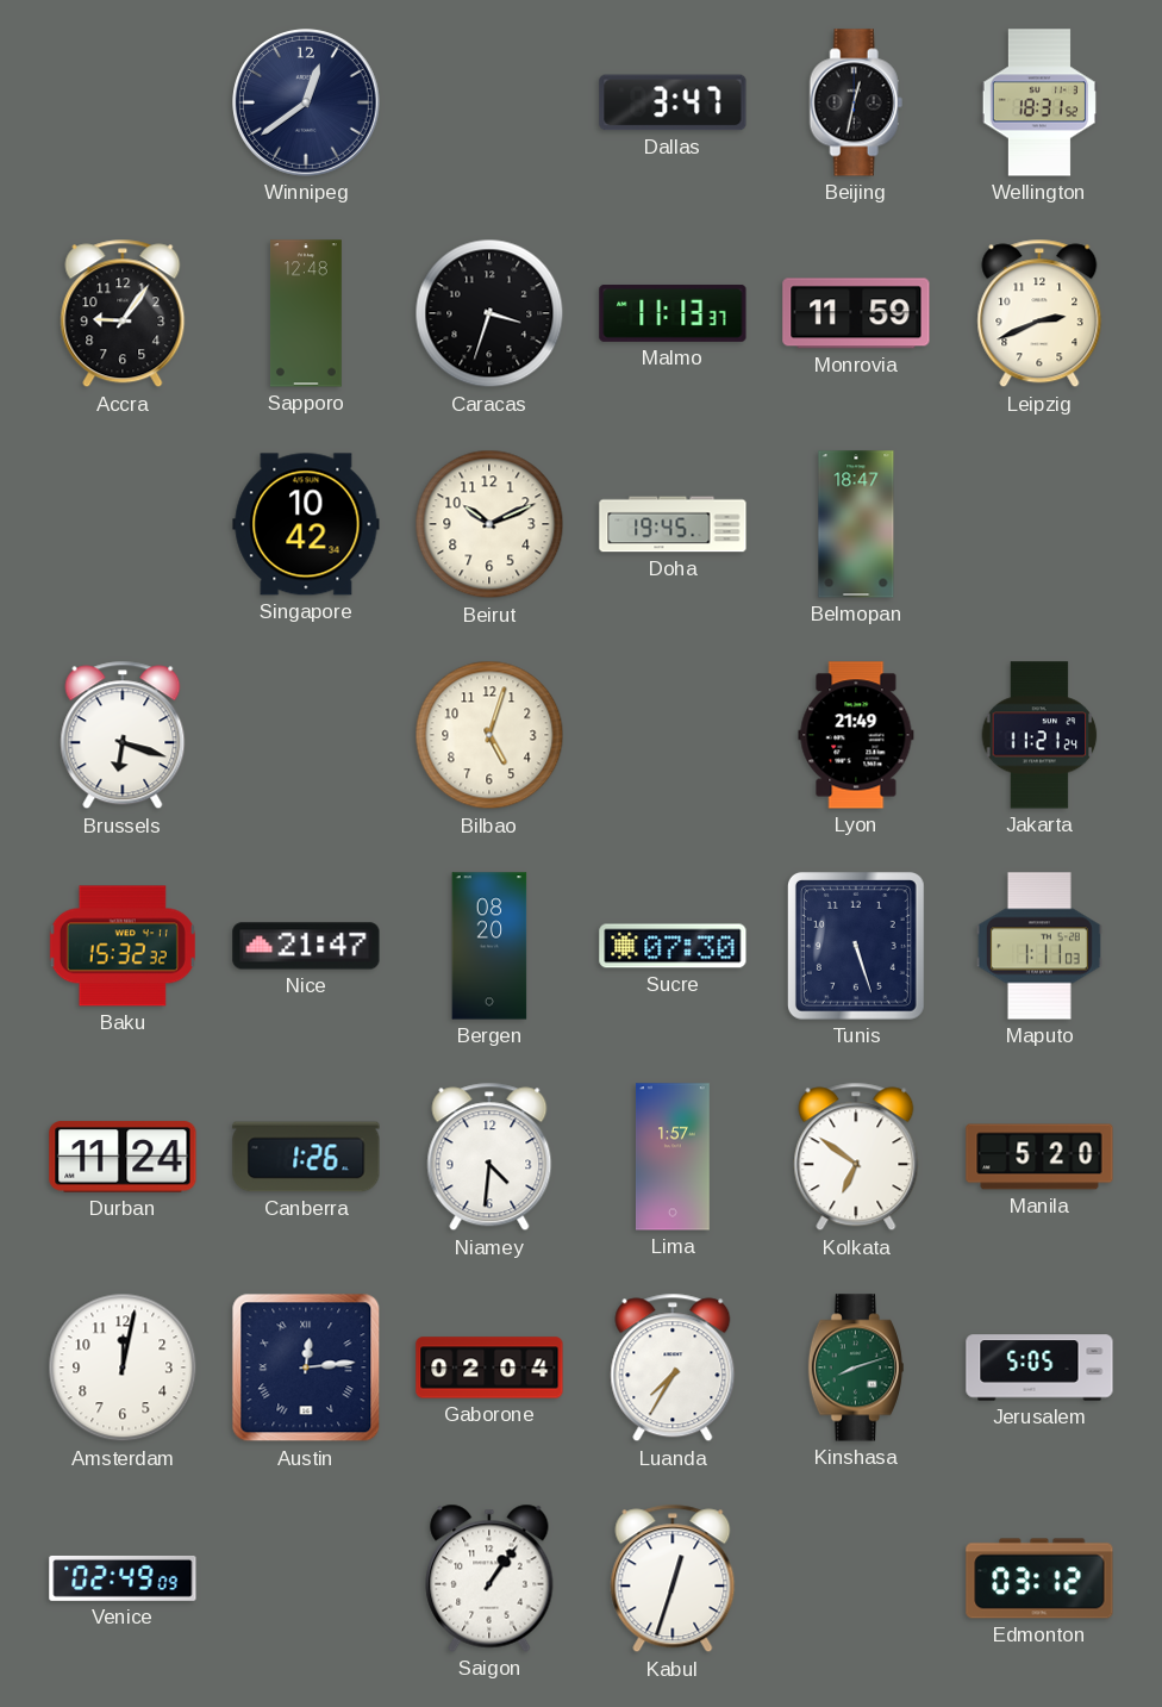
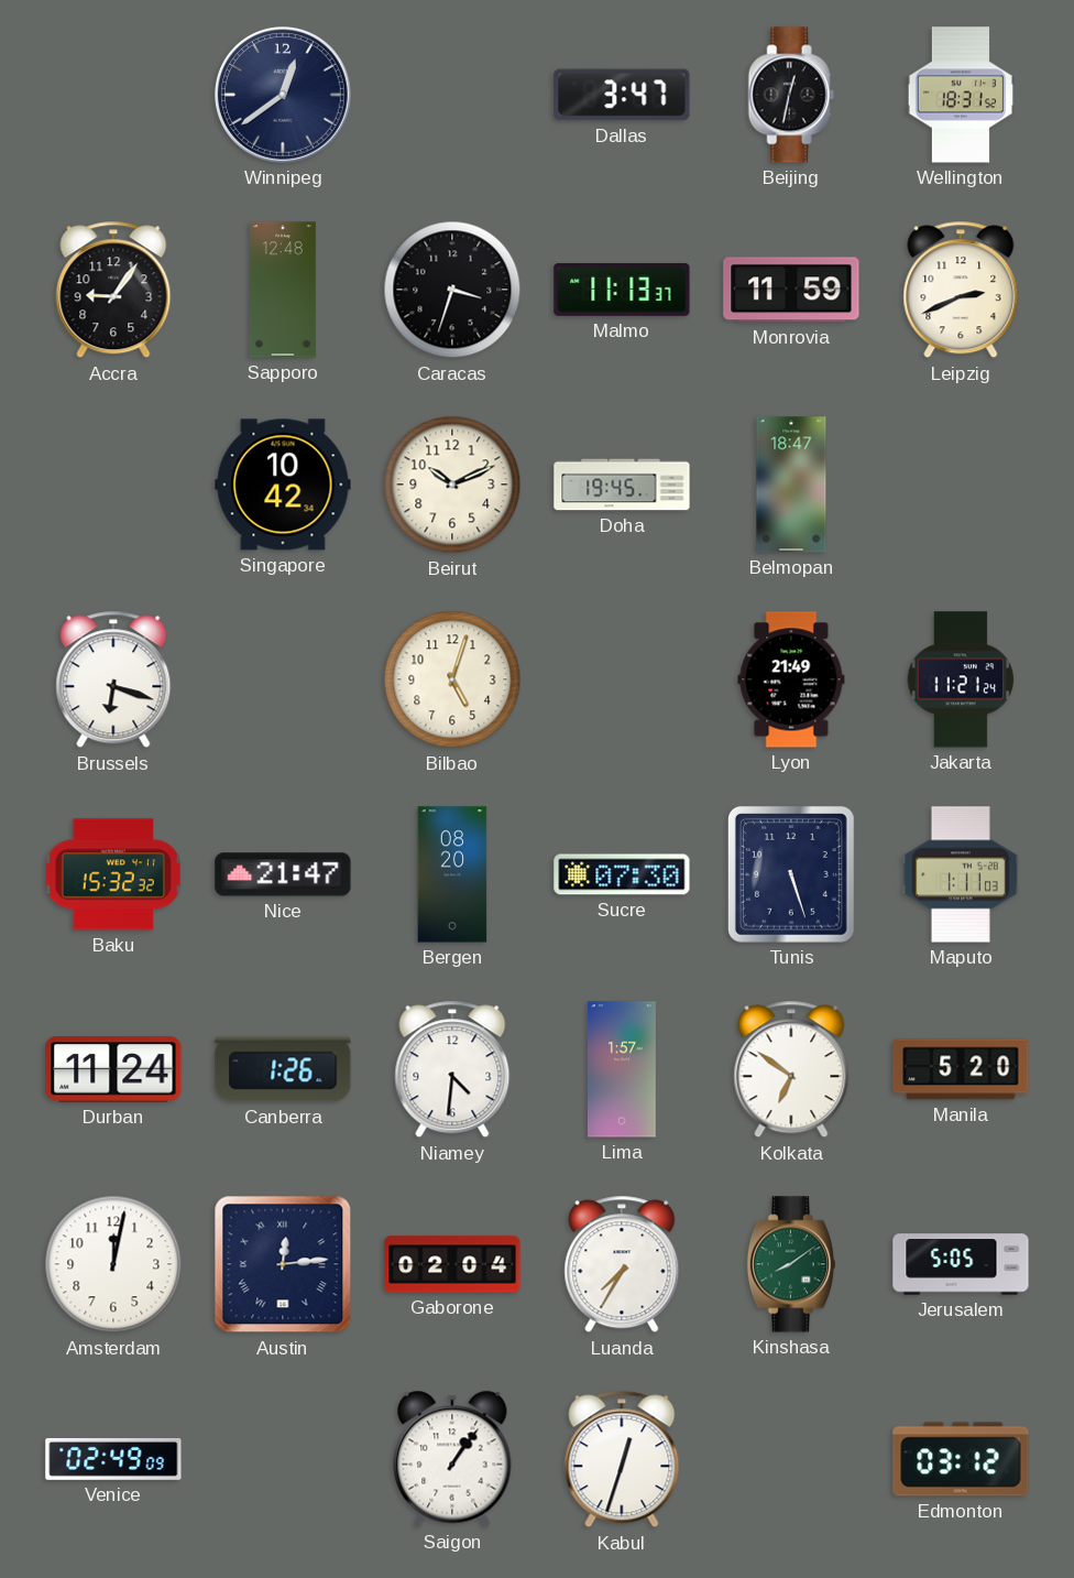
Kinshasa: 8:12 -> 8:09 (790, 1264)
